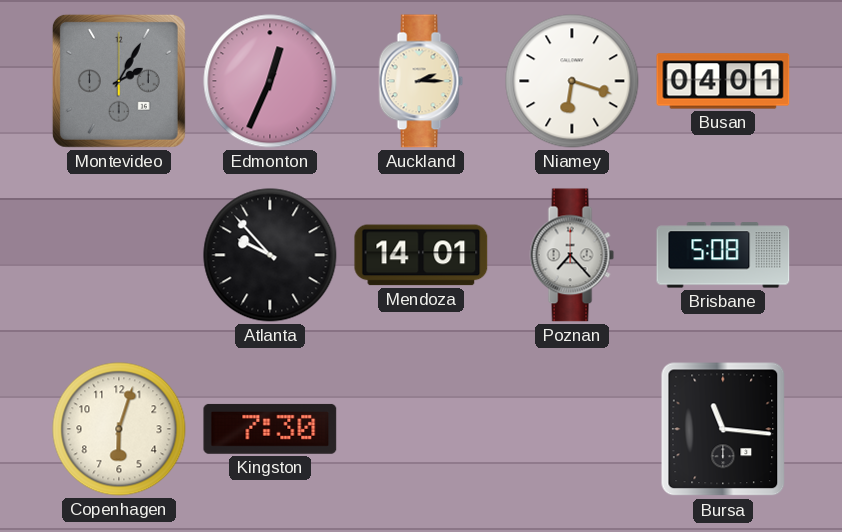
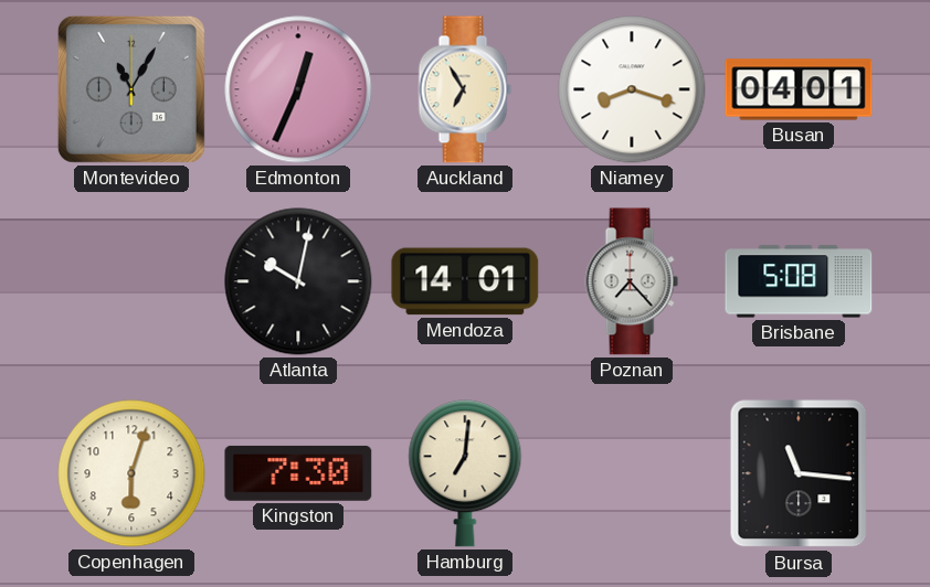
Montevideo: 2:05 -> 11:05 (131, 89)
Auckland: 2:15 -> 6:55 (465, 89)
Niamey: 6:18 -> 8:18 (632, 89)
Atlanta: 9:53 -> 10:02 (298, 281)
Hamburg: none -> 7:01 (465, 473)
